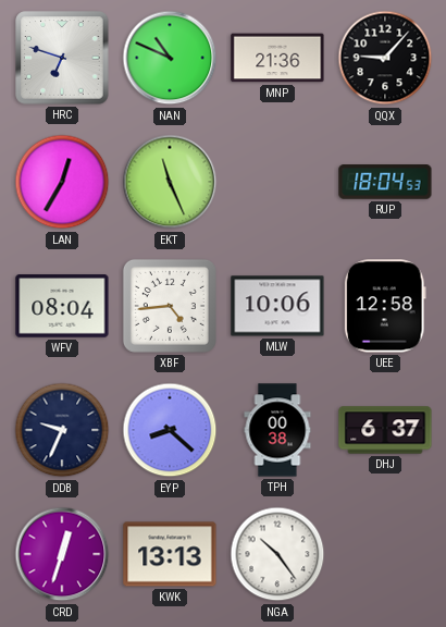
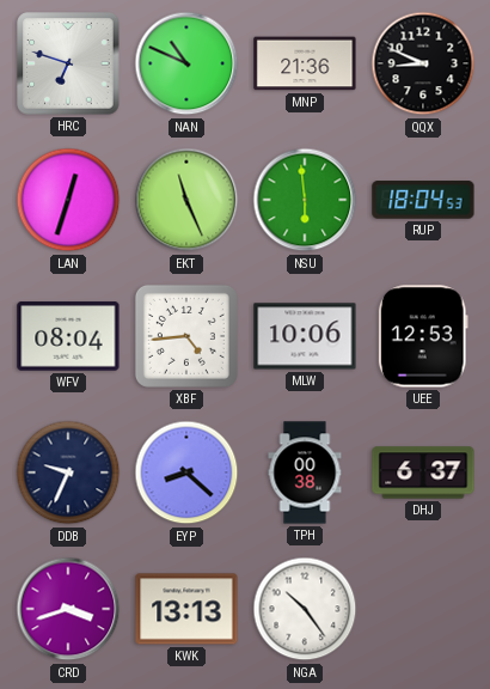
QQX: 9:07 -> 8:49 (423, 63)
LAN: 12:35 -> 12:33 (68, 200)
NSU: none -> 5:59 (305, 200)
UEE: 12:58 -> 12:53 (423, 336)
CRD: 12:33 -> 3:42 (68, 609)
